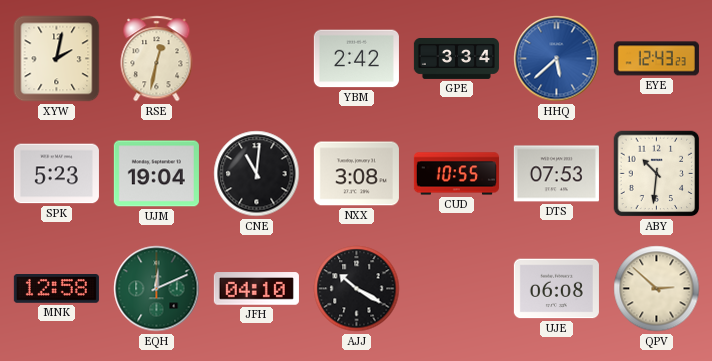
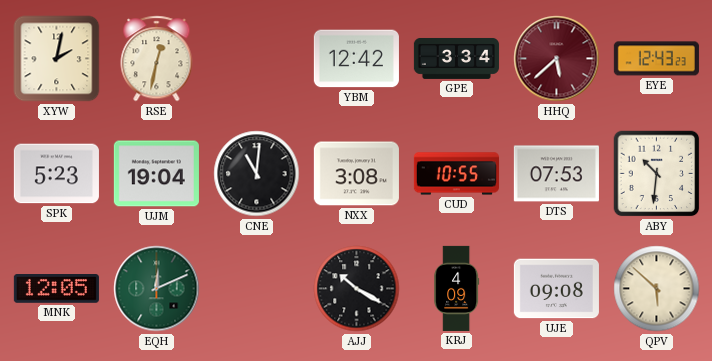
YBM: 2:42 -> 12:42 (356, 59)
HHQ dial: blue -> burgundy (557, 59)
MNK: 12:58 -> 12:05 (56, 289)
JFH: 04:10 -> none (256, 289)
KRJ: none -> 4:09 (457, 288)
UJE: 06:08 -> 09:08 (556, 289)
QPV: 2:52 -> 5:52 (657, 289)
